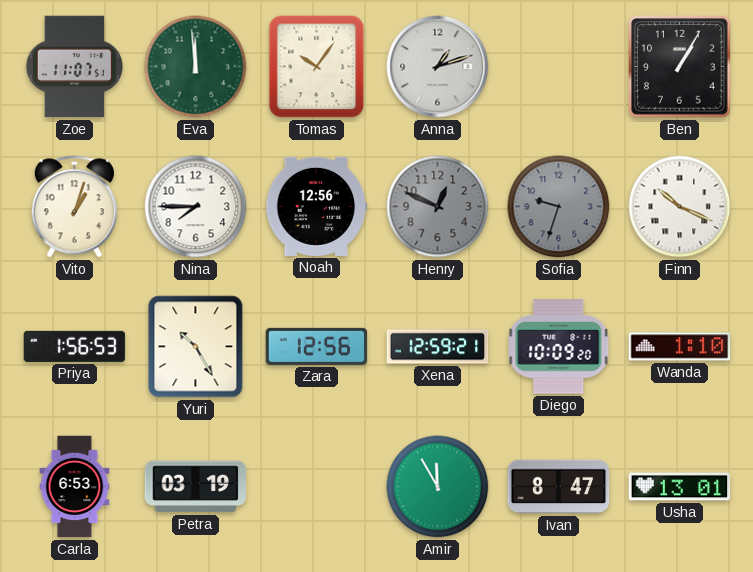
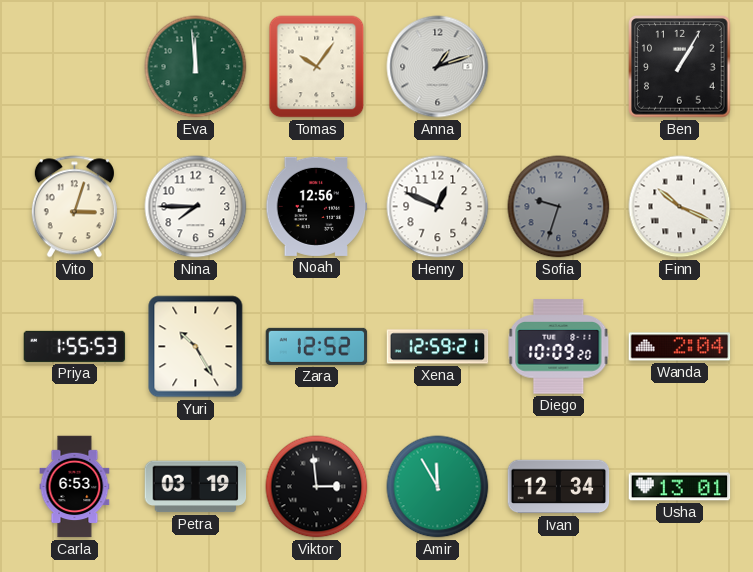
Zoe: 11:07 -> none (74, 67)
Vito: 1:03 -> 3:03 (74, 207)
Henry dial: grey -> white (438, 207)
Priya: 1:56 -> 1:55 (75, 346)
Zara: 12:56 -> 12:52 (317, 346)
Wanda: 1:10 -> 2:04 (680, 347)
Viktor: none -> 2:59 (317, 487)
Ivan: 8:47 -> 12:34 (559, 487)
